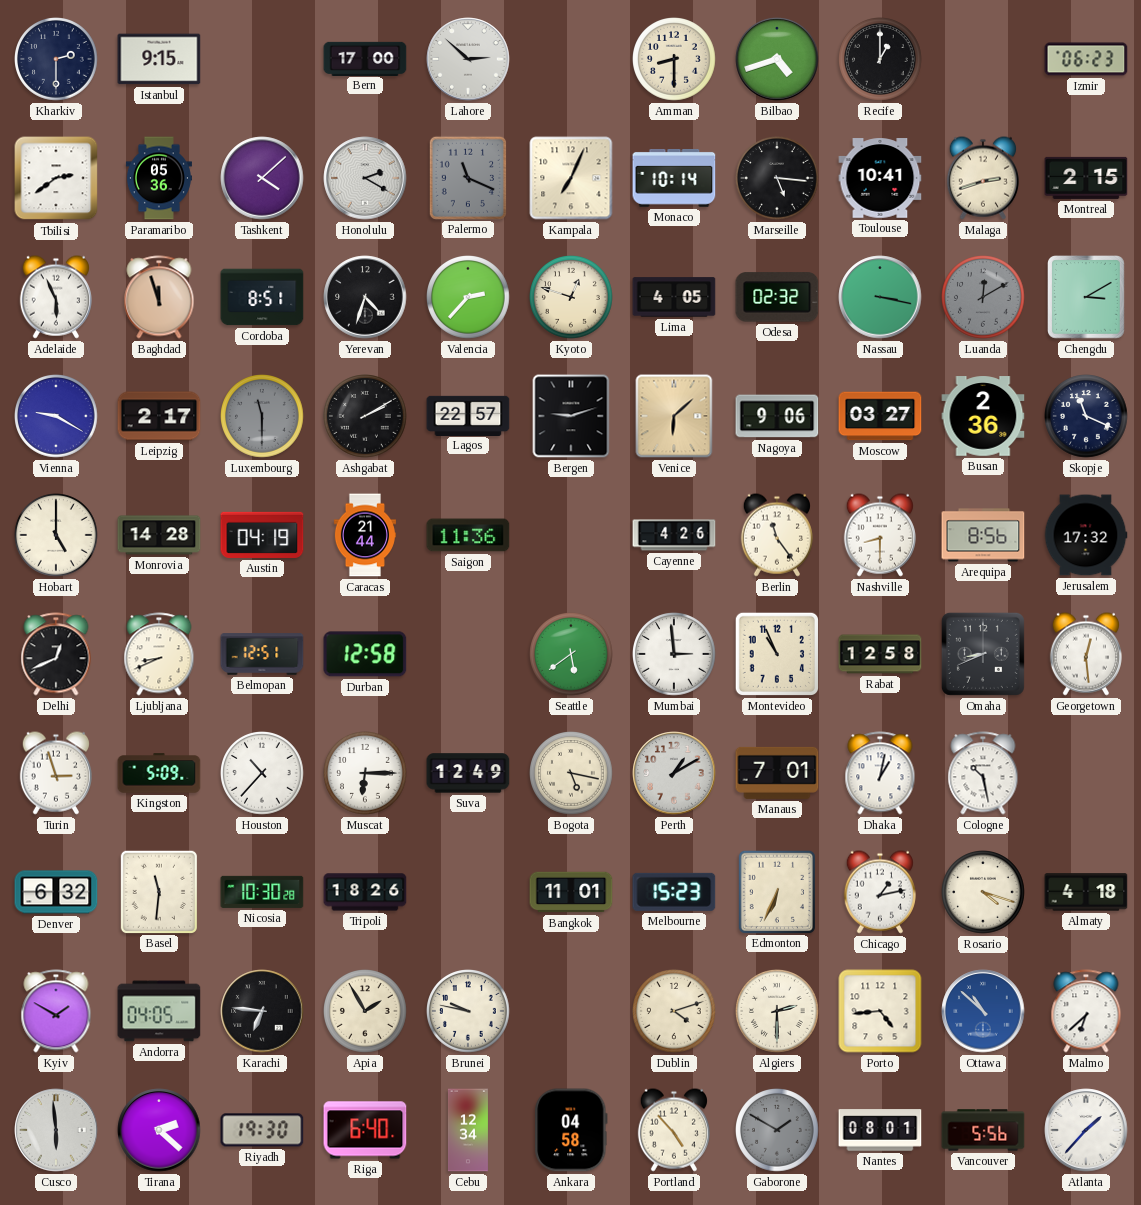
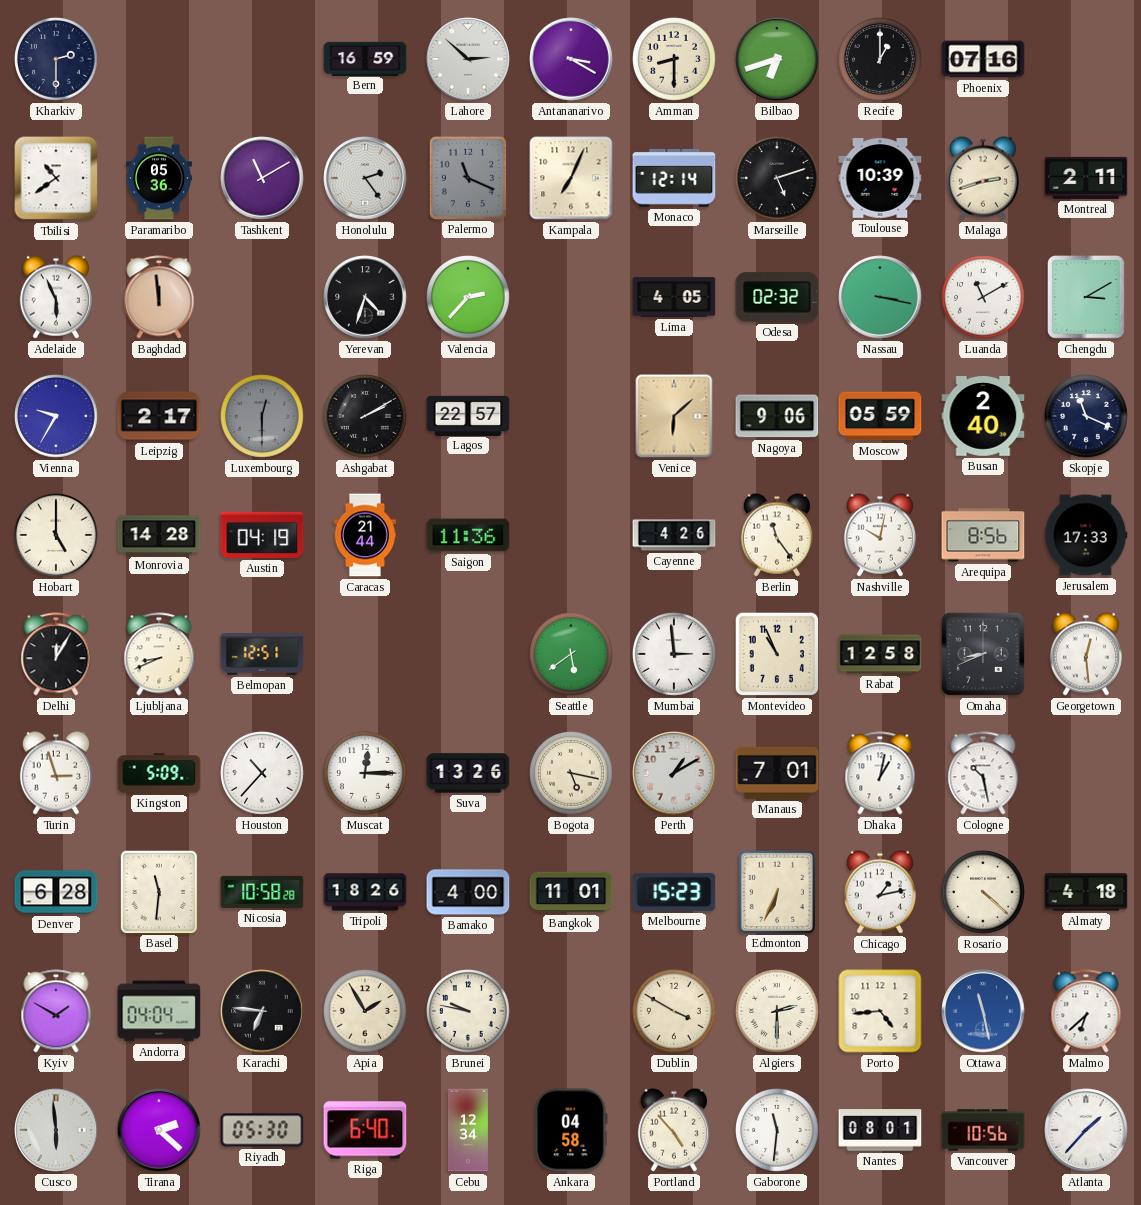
Istanbul: 9:15 -> none (159, 59)
Bern: 17:00 -> 16:59 (365, 58)
Antananarivo: none -> 3:20 (571, 59)
Bilbao: 4:42 -> 6:42 (777, 59)
Phoenix: none -> 07:16 (983, 59)
Izmir: 06:23 -> none (1086, 59)
Tbilisi: 2:39 -> 10:39 (56, 178)
Tashkent: 4:08 -> 11:10 (262, 178)
Honolulu: 2:20 -> 2:24 (365, 178)
Monaco: 10:14 -> 12:14 (674, 179)
Marseille: 5:16 -> 5:12 (778, 179)
Toulouse: 10:41 -> 10:39 (880, 178)
Montreal: 2:15 -> 2:11 (1086, 178)
Baghdad: 11:57 -> 11:59 (159, 297)
Cordoba: 8:51 -> none (262, 297)
Kyoto: 12:48 -> none (572, 298)
Luanda: 12:10 -> 11:10 (984, 298)
Luanda dial: grey -> white (984, 298)
Vienna: 9:20 -> 9:35 (57, 417)
Luxembourg: 11:30 -> 12:30 (263, 417)
Bergen: 9:12 -> none (571, 416)
Moscow: 03:27 -> 05:59 (880, 416)
Busan: 2:36 -> 2:40 (983, 416)
Nashville: 8:30 -> 10:02 (880, 535)
Jerusalem: 17:32 -> 17:33 (1086, 535)
Delhi: 12:41 -> 12:05 (56, 654)
Durban: 12:58 -> none (365, 654)
Muscat: 6:15 -> 12:15 (366, 774)
Suva: 12:49 -> 13:26 (468, 773)
Denver: 6:32 -> 6:28 (56, 892)
Nicosia: 10:30 -> 10:58 (262, 892)
Bamako: none -> 4:00 (468, 892)
Rosario: 4:18 -> 4:22 (984, 893)
Andorra: 04:05 -> 04:04 (159, 1011)
Dublin: 4:12 -> 3:50 (675, 1012)
Ottawa: 10:52 -> 11:28 (983, 1011)
Riyadh: 19:30 -> 05:30 (262, 1130)
Gaborone: 1:50 -> 11:31 (778, 1131)
Gaborone dial: grey -> white (778, 1131)
Vancouver: 5:56 -> 10:56 (983, 1130)
